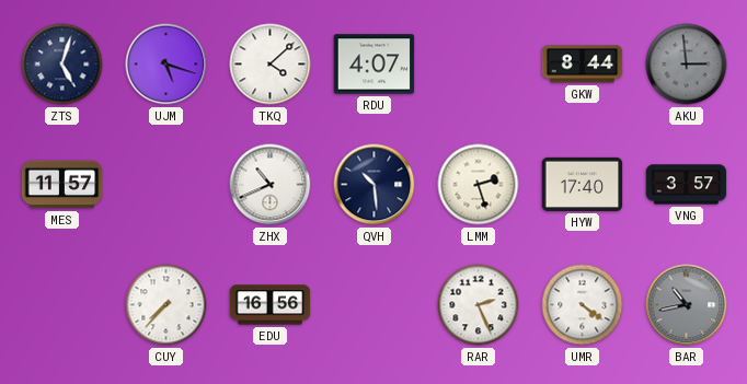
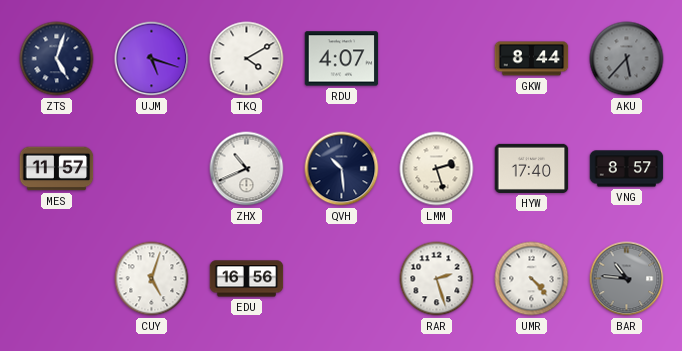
TKQ: 4:08 -> 4:10 (247, 59)
AKU: 2:59 -> 5:37 (627, 59)
VNG: 3:57 -> 8:57 (627, 169)
CUY: 7:37 -> 5:03 (152, 279)
RAR: 2:26 -> 2:27 (437, 279)
UMR: 4:21 -> 4:23 (532, 279)
BAR: 10:43 -> 10:46 (627, 279)
